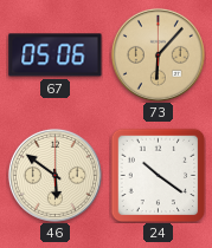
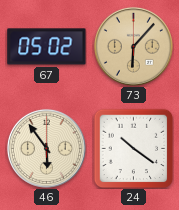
67: 05:06 -> 05:02 (47, 47)
46: 5:51 -> 5:54 (46, 148)
